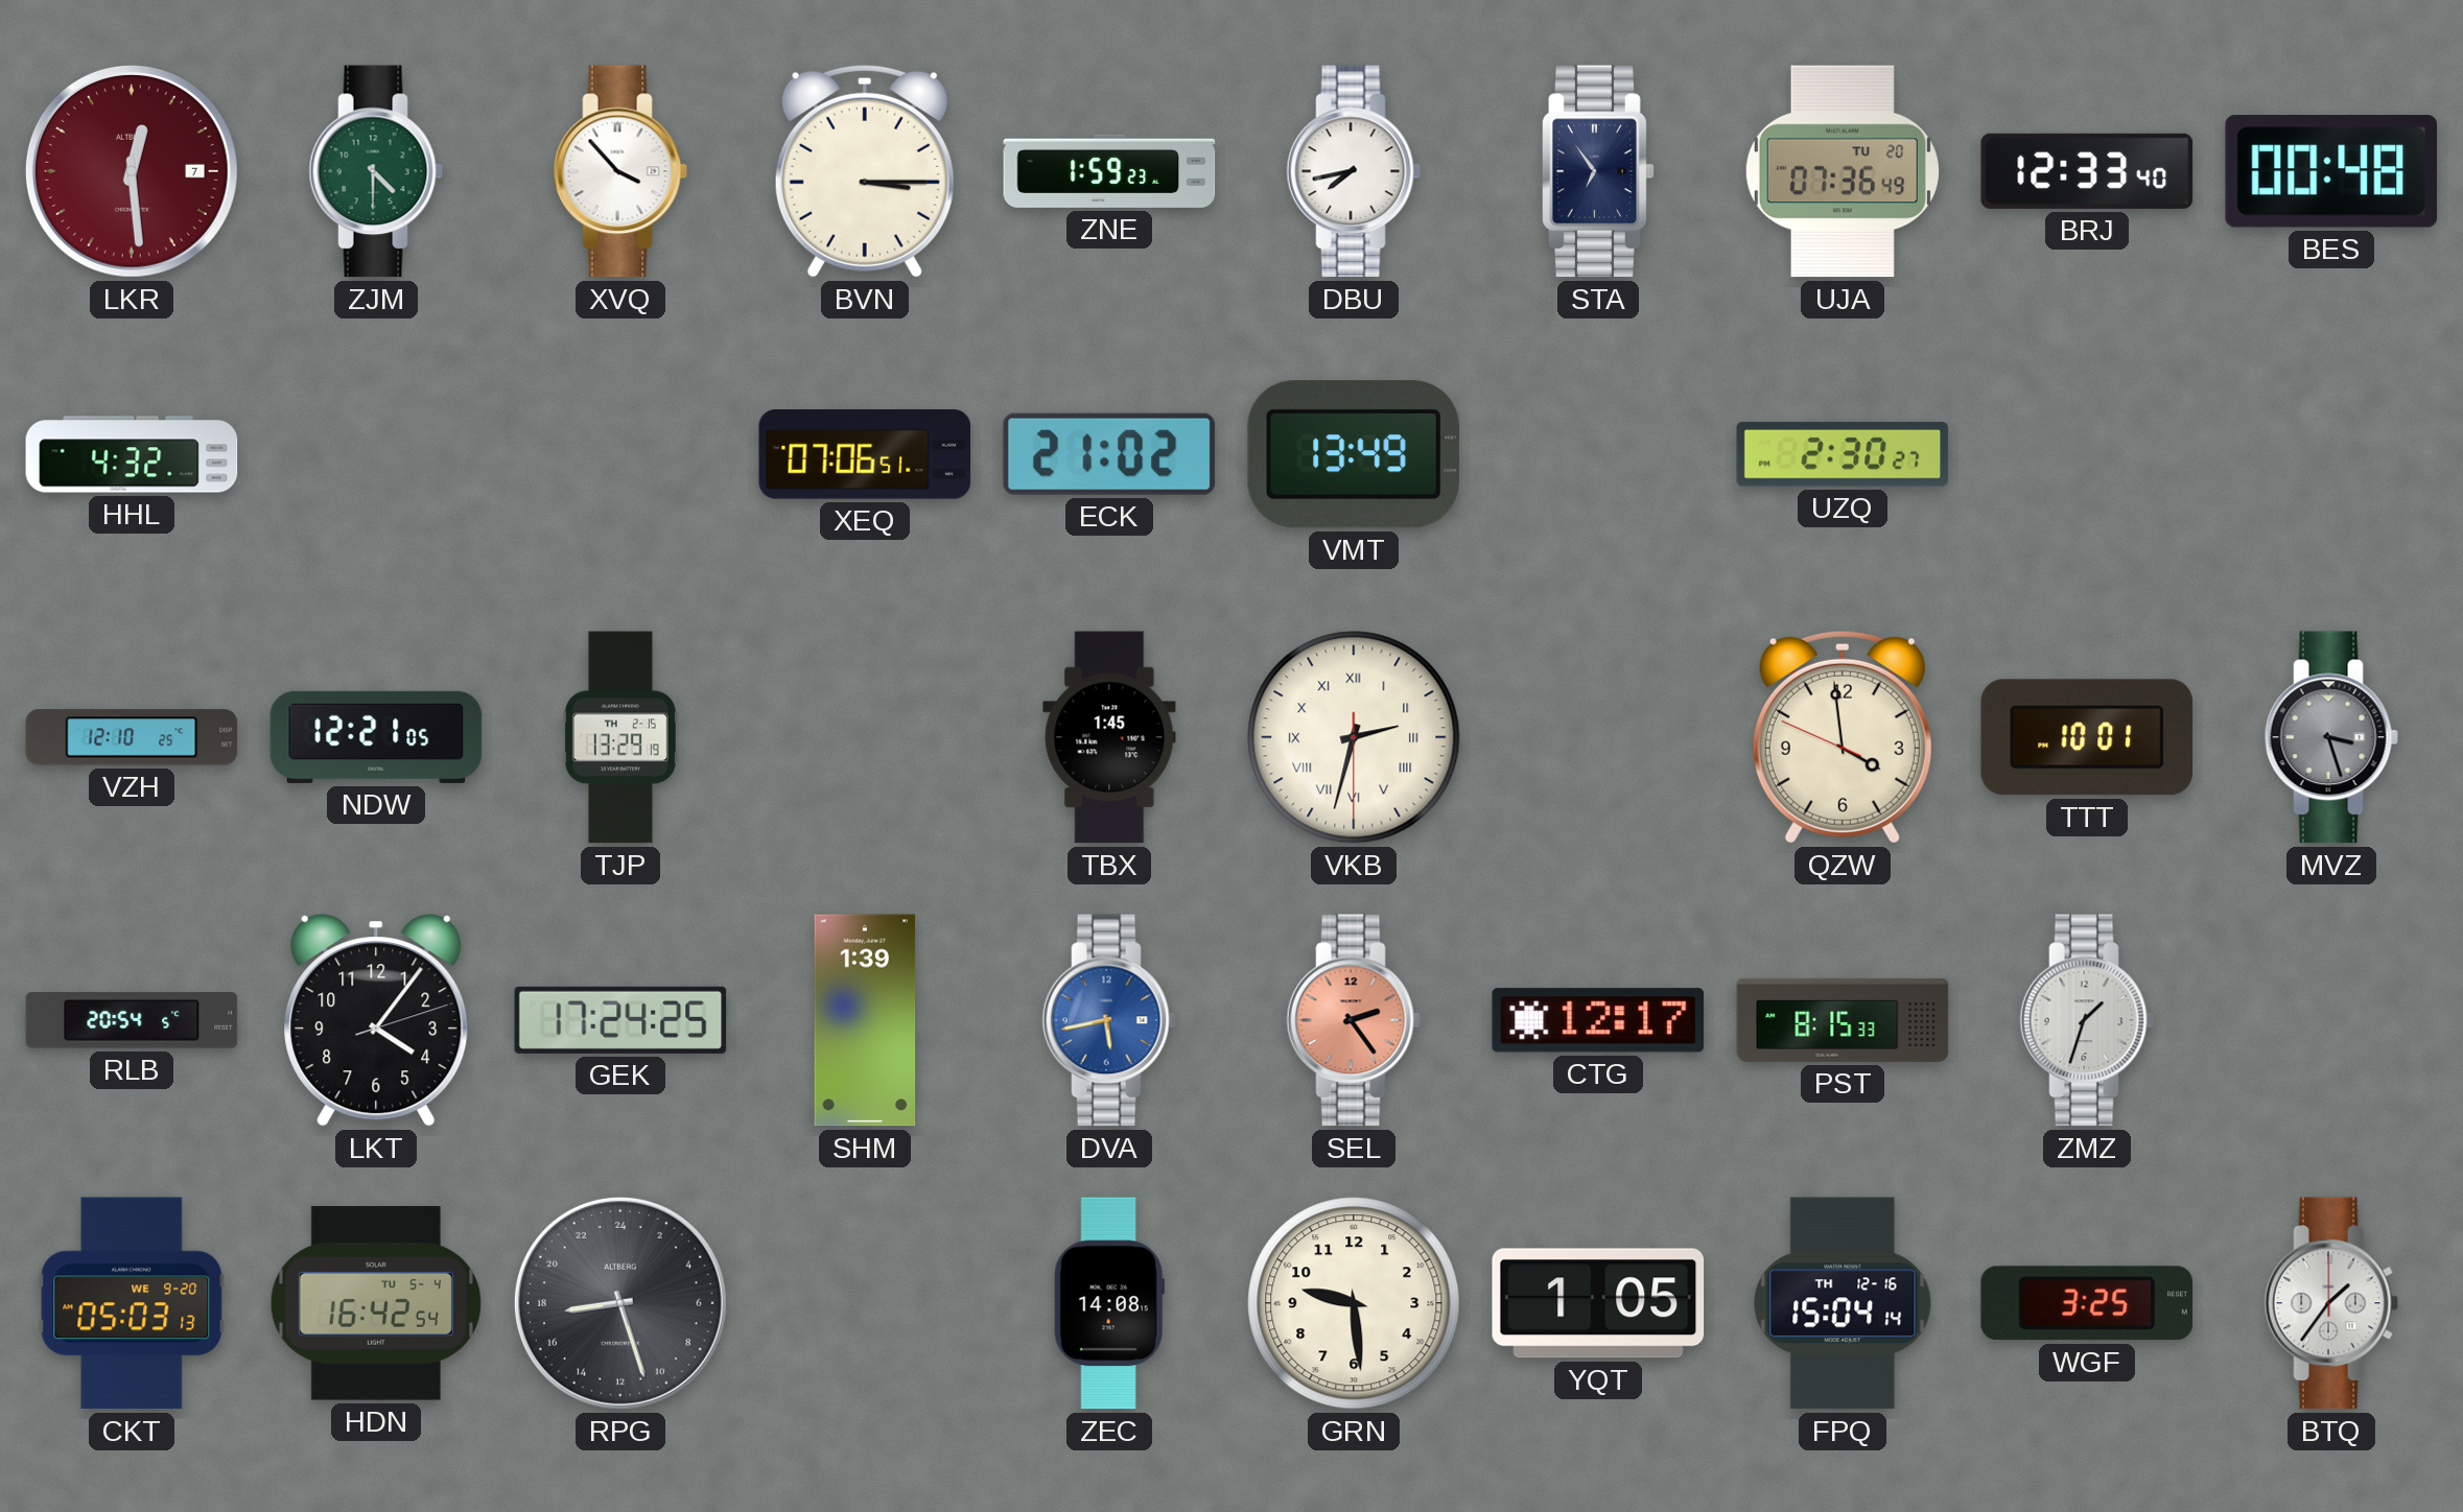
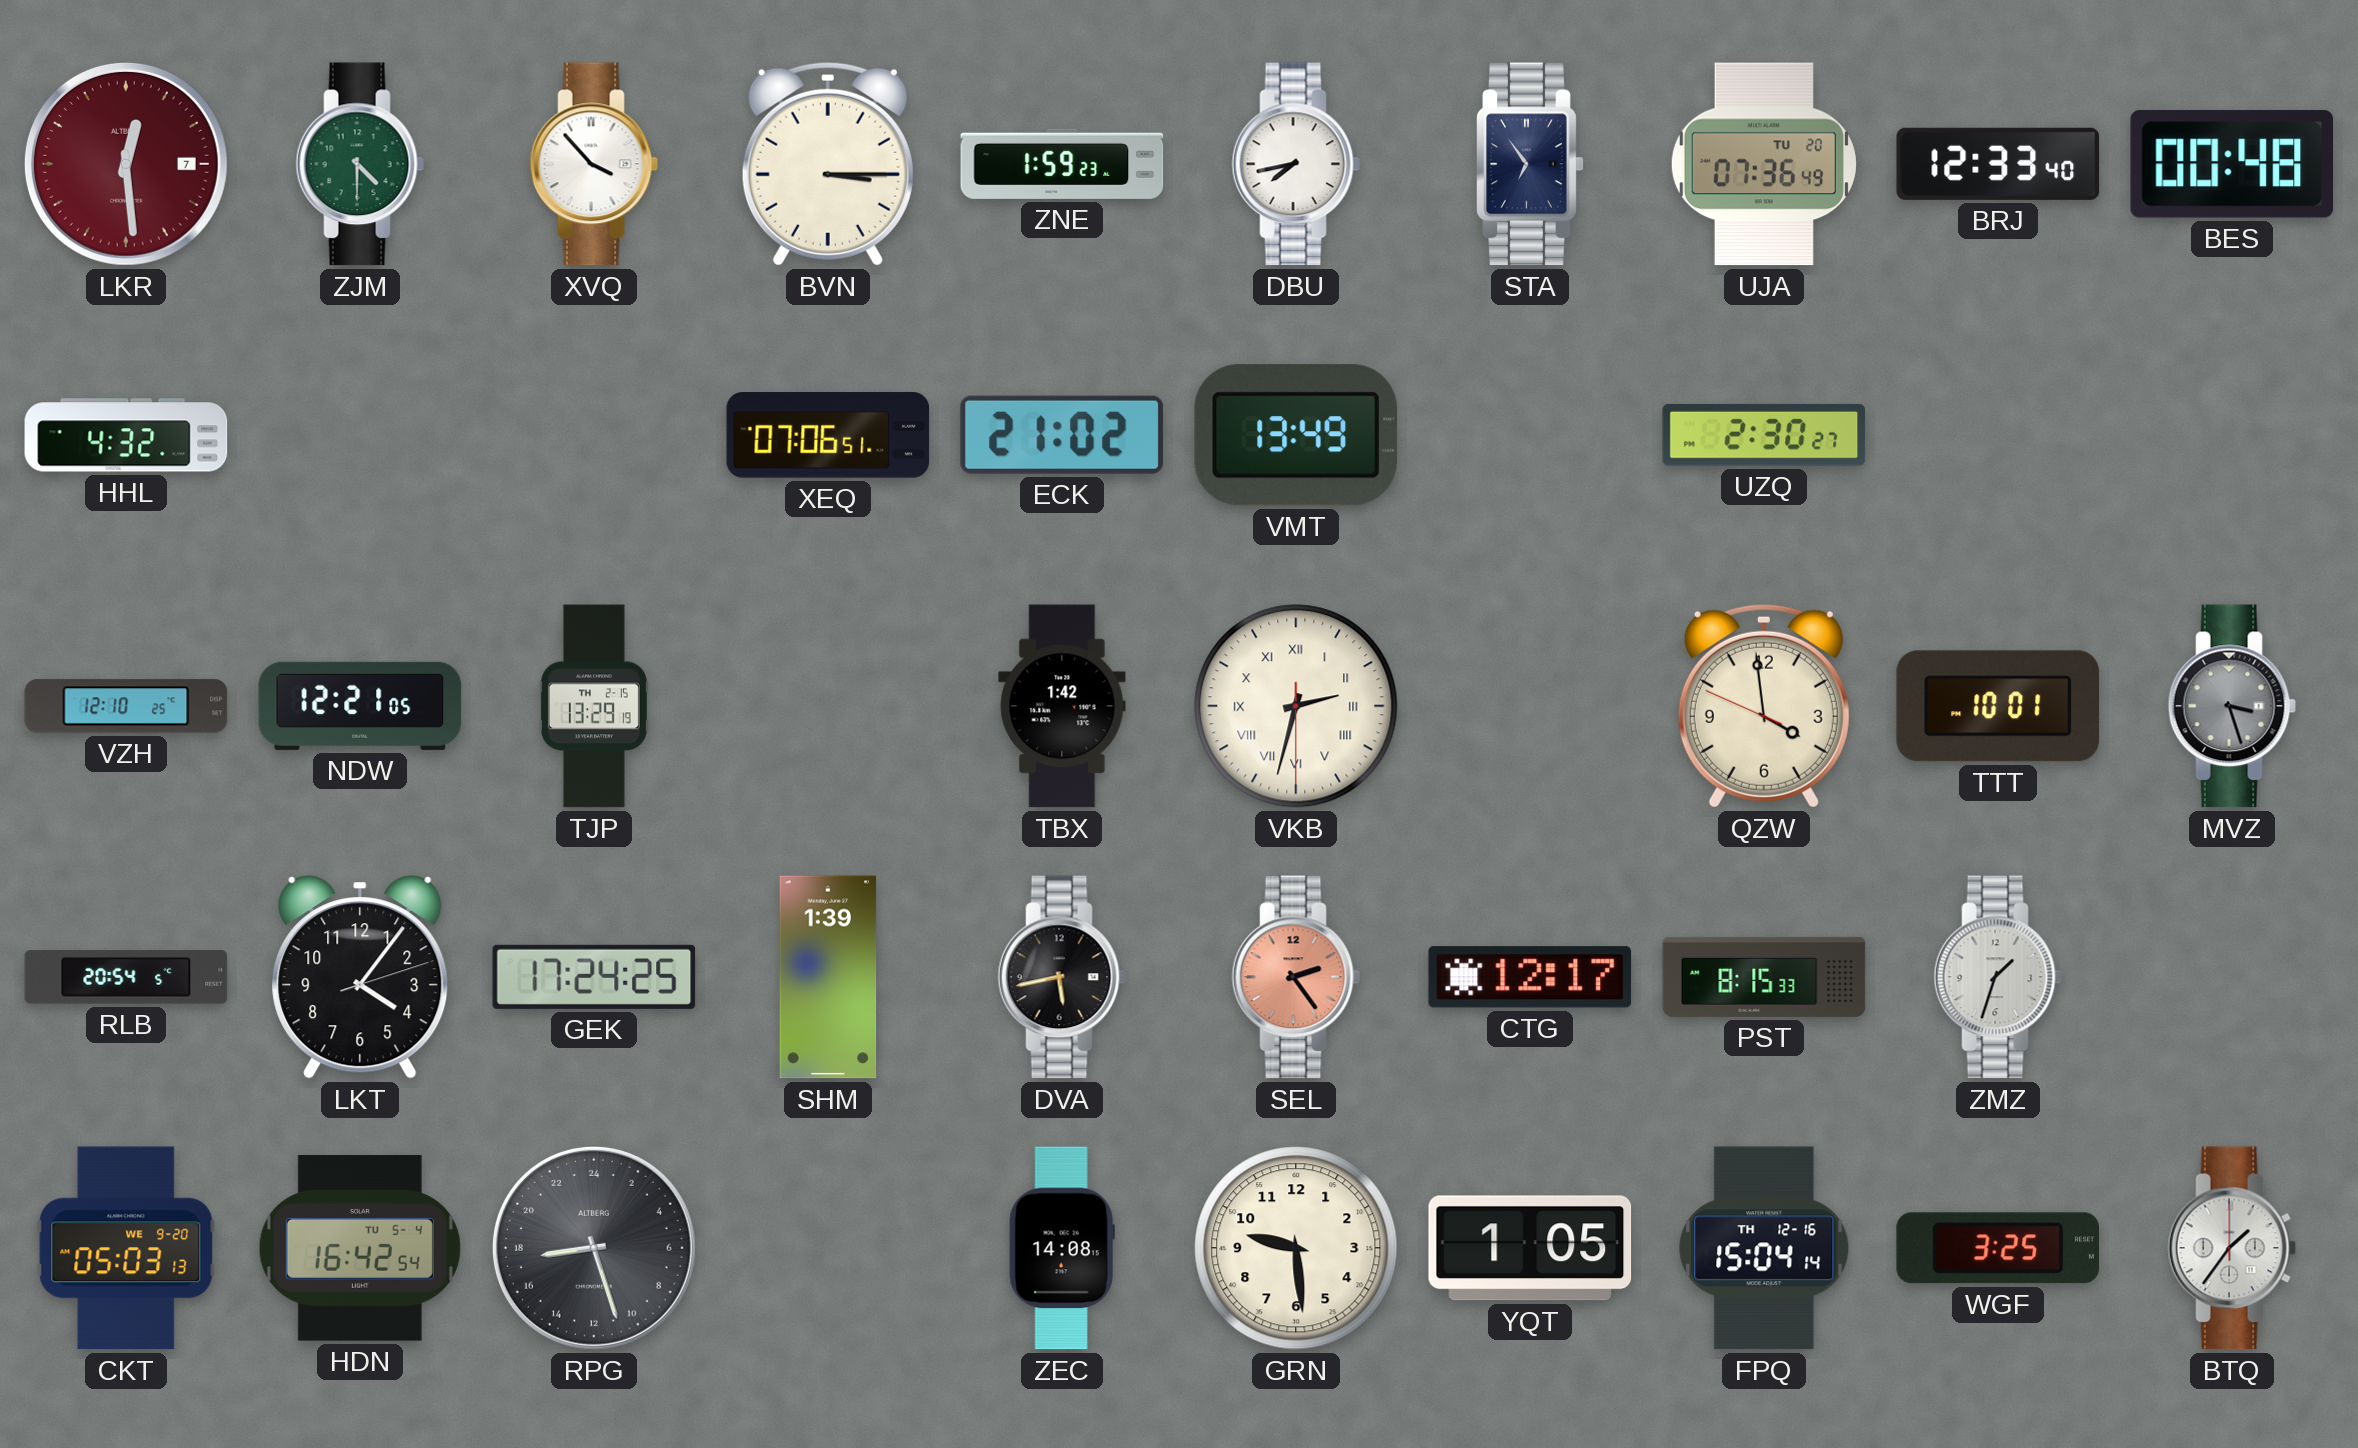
TBX: 1:45 -> 1:42 (1062, 706)
DVA dial: blue -> black (1062, 977)
